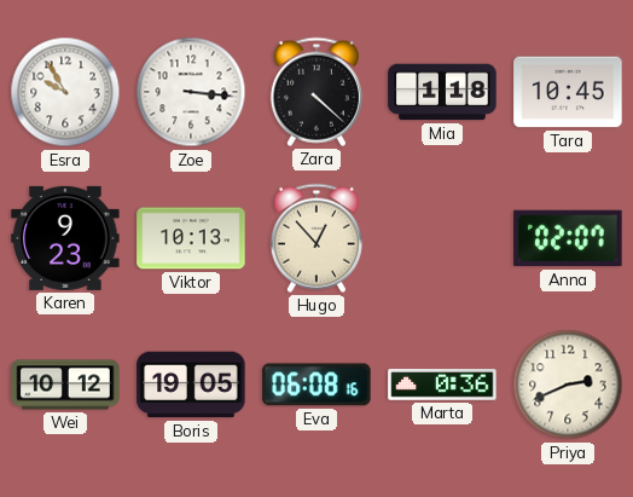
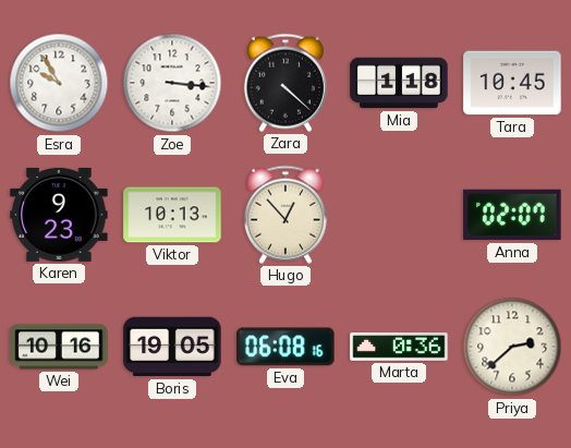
Wei: 10:12 -> 10:16 (59, 347)
Priya: 2:41 -> 2:38 (512, 347)
